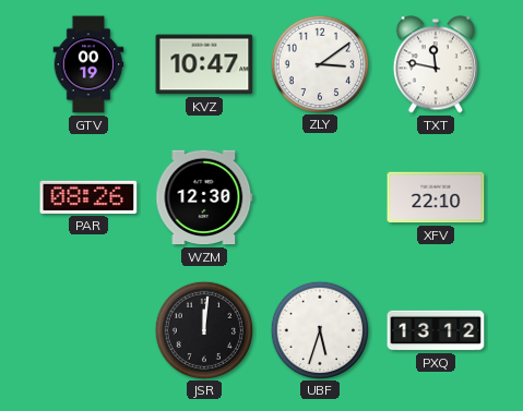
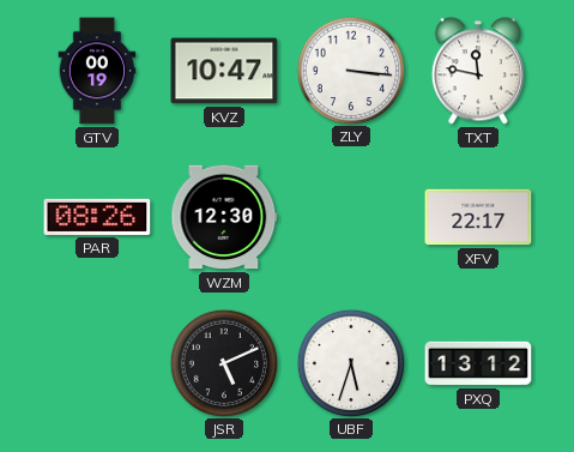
ZLY: 3:09 -> 3:16 (350, 70)
XFV: 22:10 -> 22:17 (478, 217)
JSR: 12:01 -> 5:11 (223, 362)
